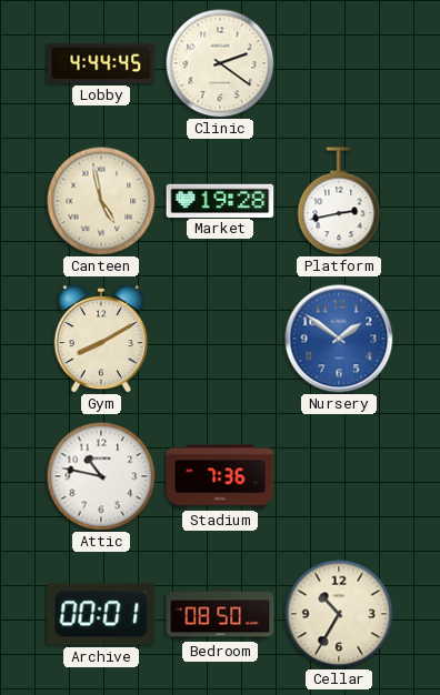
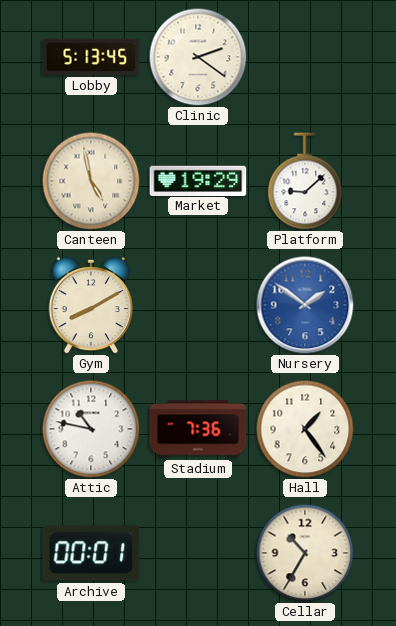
Lobby: 4:44 -> 5:13 (91, 57)
Market: 19:28 -> 19:29 (198, 180)
Platform: 2:43 -> 9:08 (305, 181)
Hall: none -> 1:24 (305, 429)
Bedroom: 08:50 -> none (220, 614)
